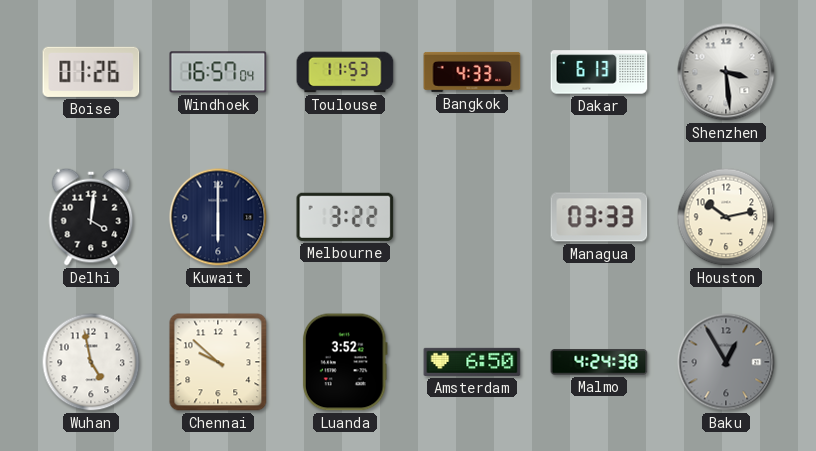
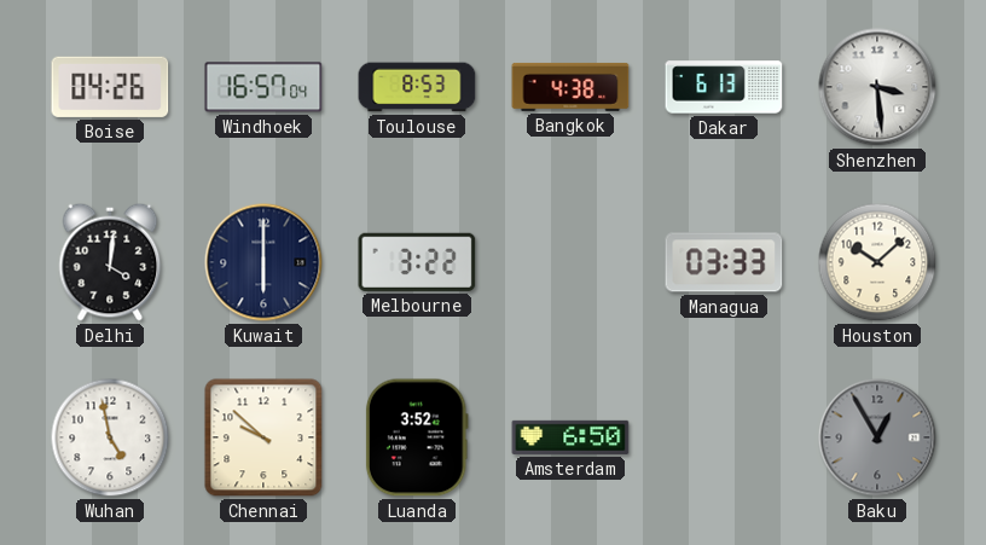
Boise: 01:26 -> 04:26 (110, 87)
Toulouse: 11:53 -> 8:53 (417, 87)
Bangkok: 4:33 -> 4:38 (570, 87)
Houston: 10:13 -> 10:08 (877, 262)
Malmo: 4:24 -> none (599, 362)
